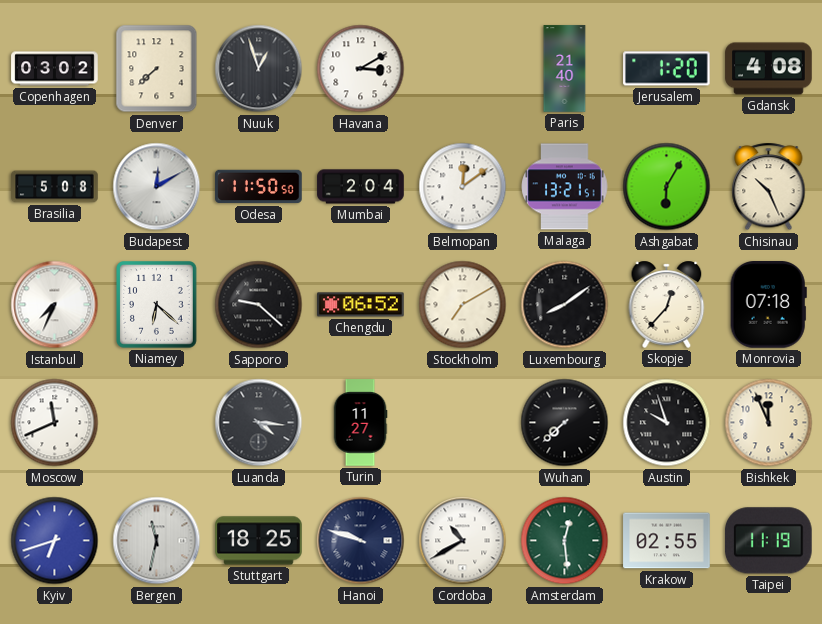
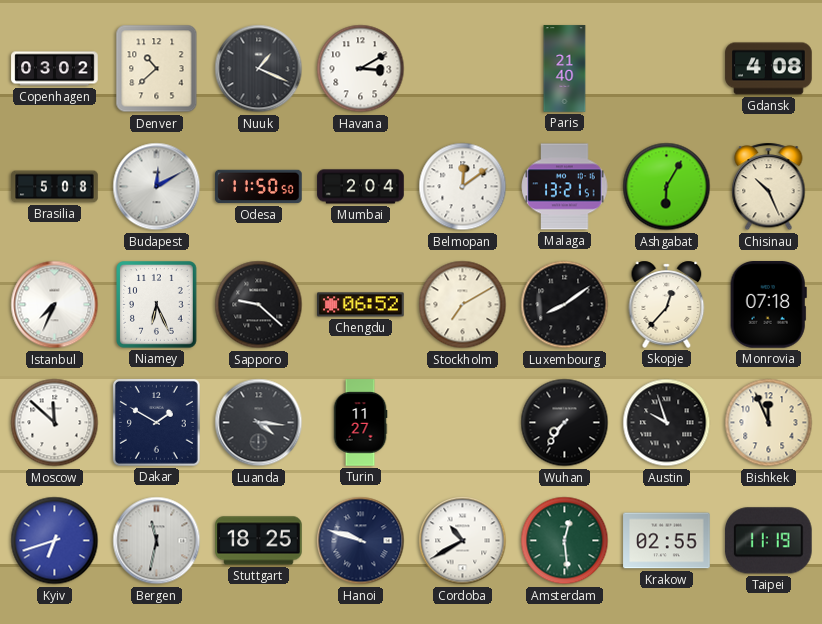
Denver: 7:38 -> 10:38 (157, 69)
Nuuk: 12:57 -> 1:19 (259, 69)
Jerusalem: 1:20 -> none (667, 69)
Niamey: 6:22 -> 6:26 (157, 305)
Moscow: 11:41 -> 11:52 (55, 423)
Dakar: none -> 1:50 (156, 422)
Wuhan: 7:38 -> 7:36 (565, 423)
